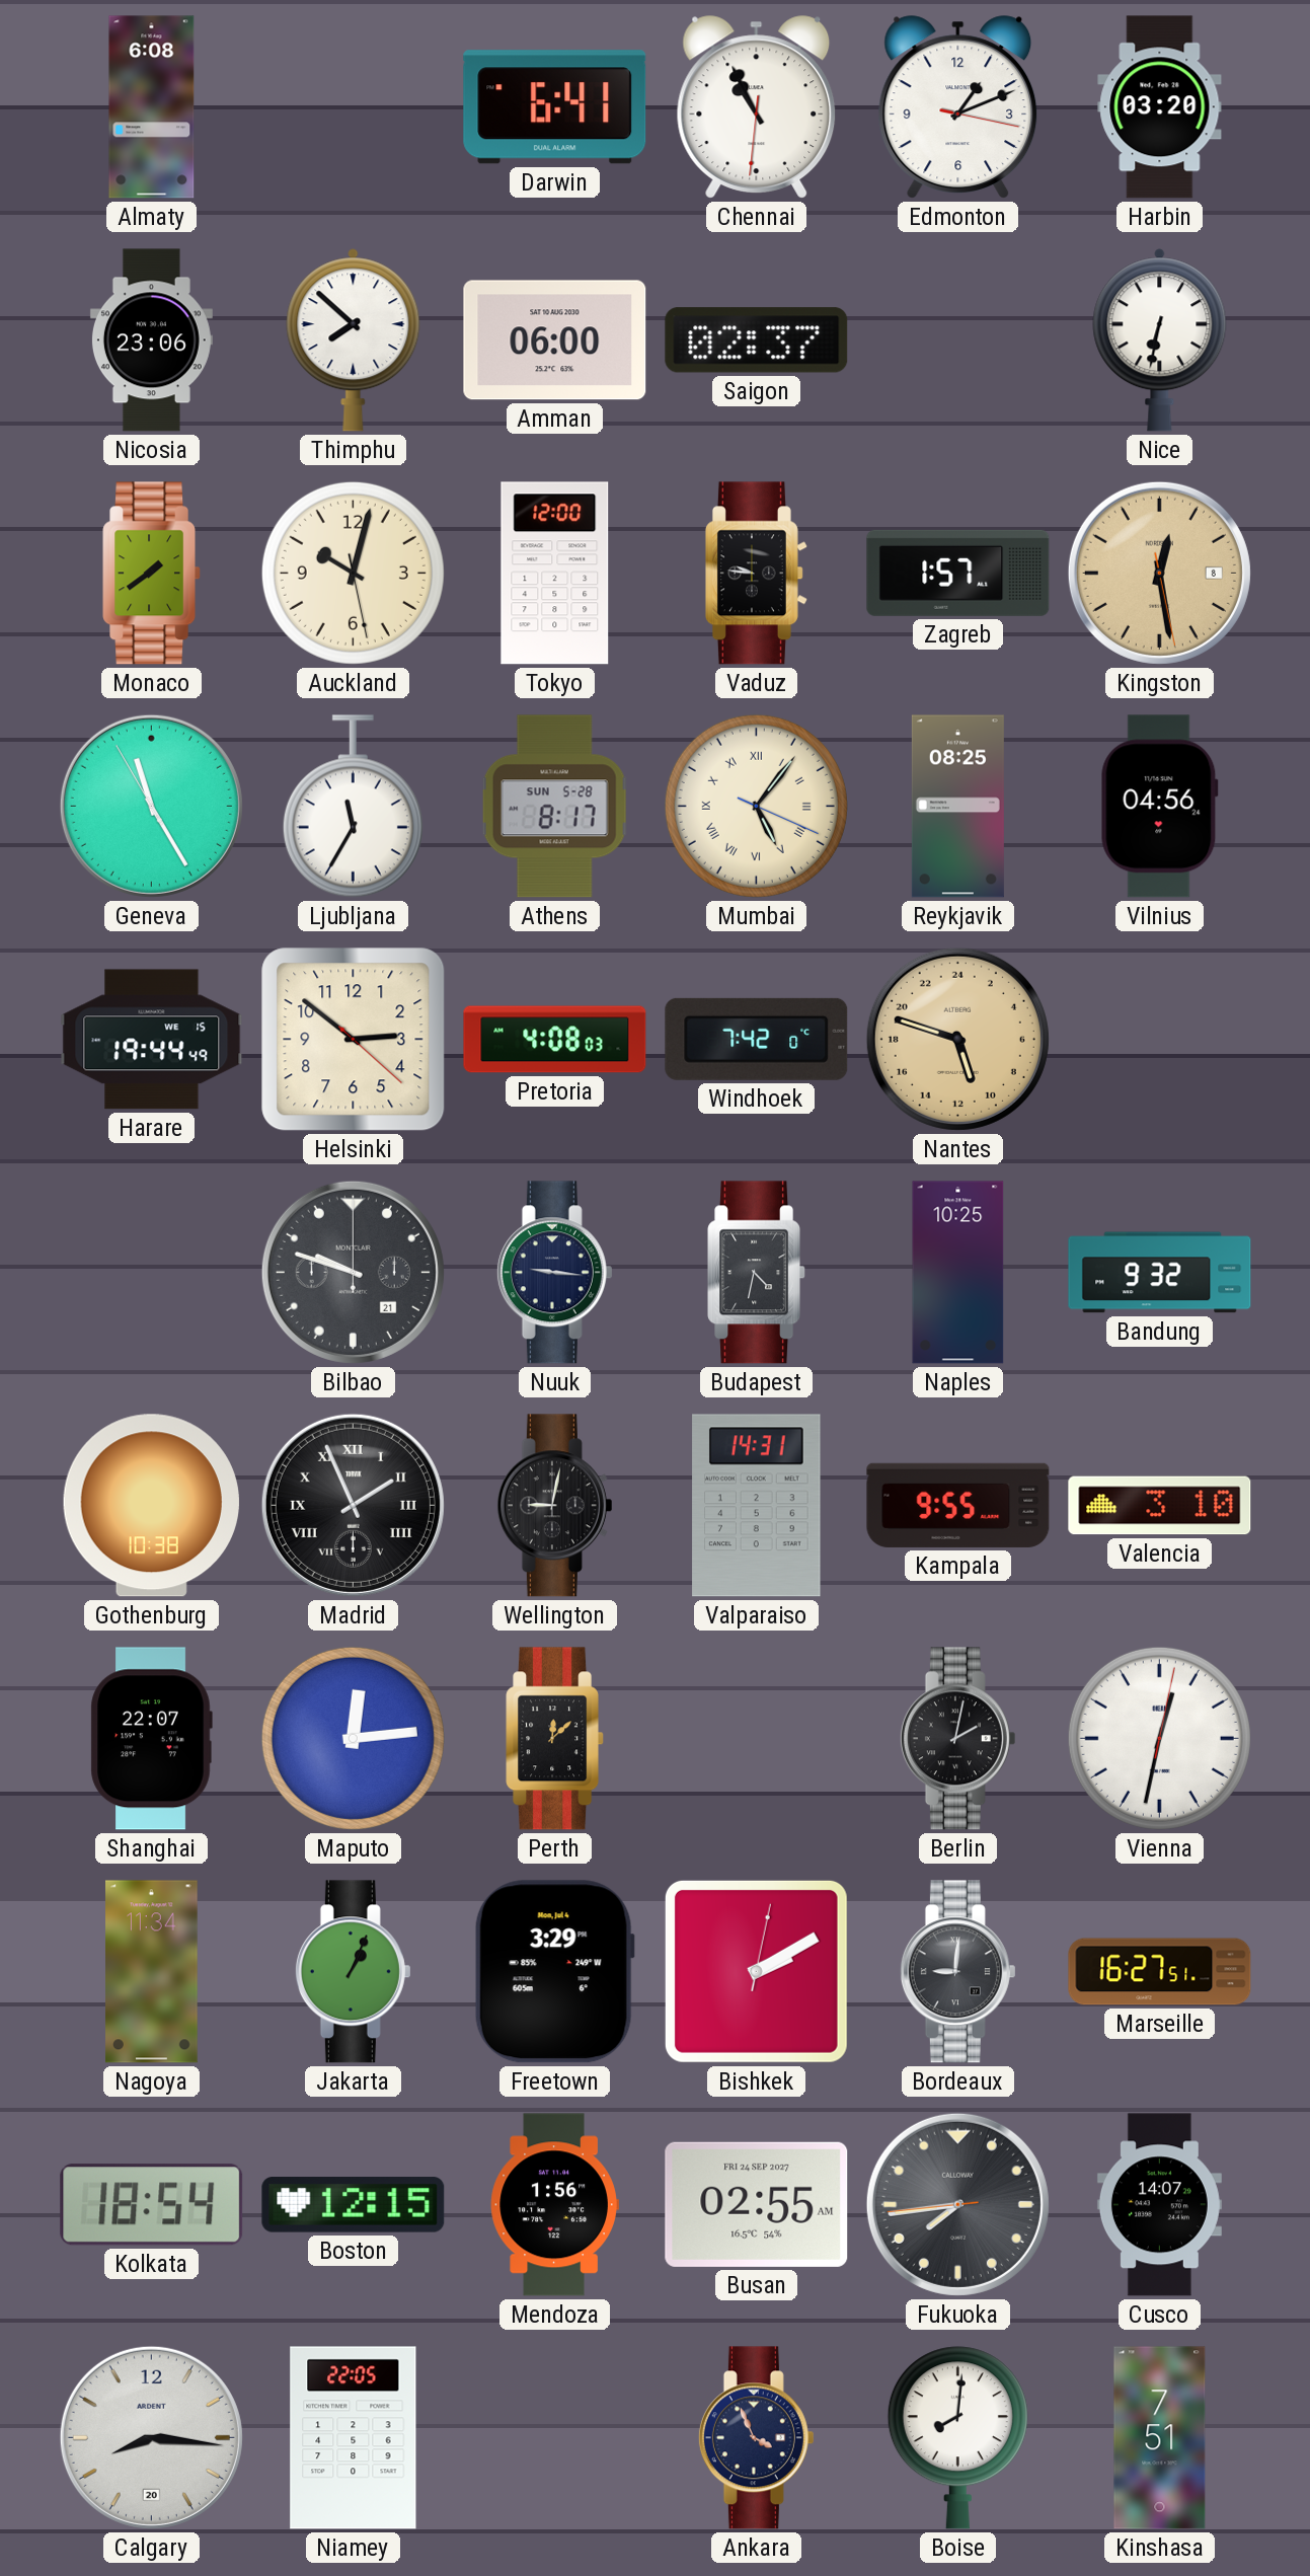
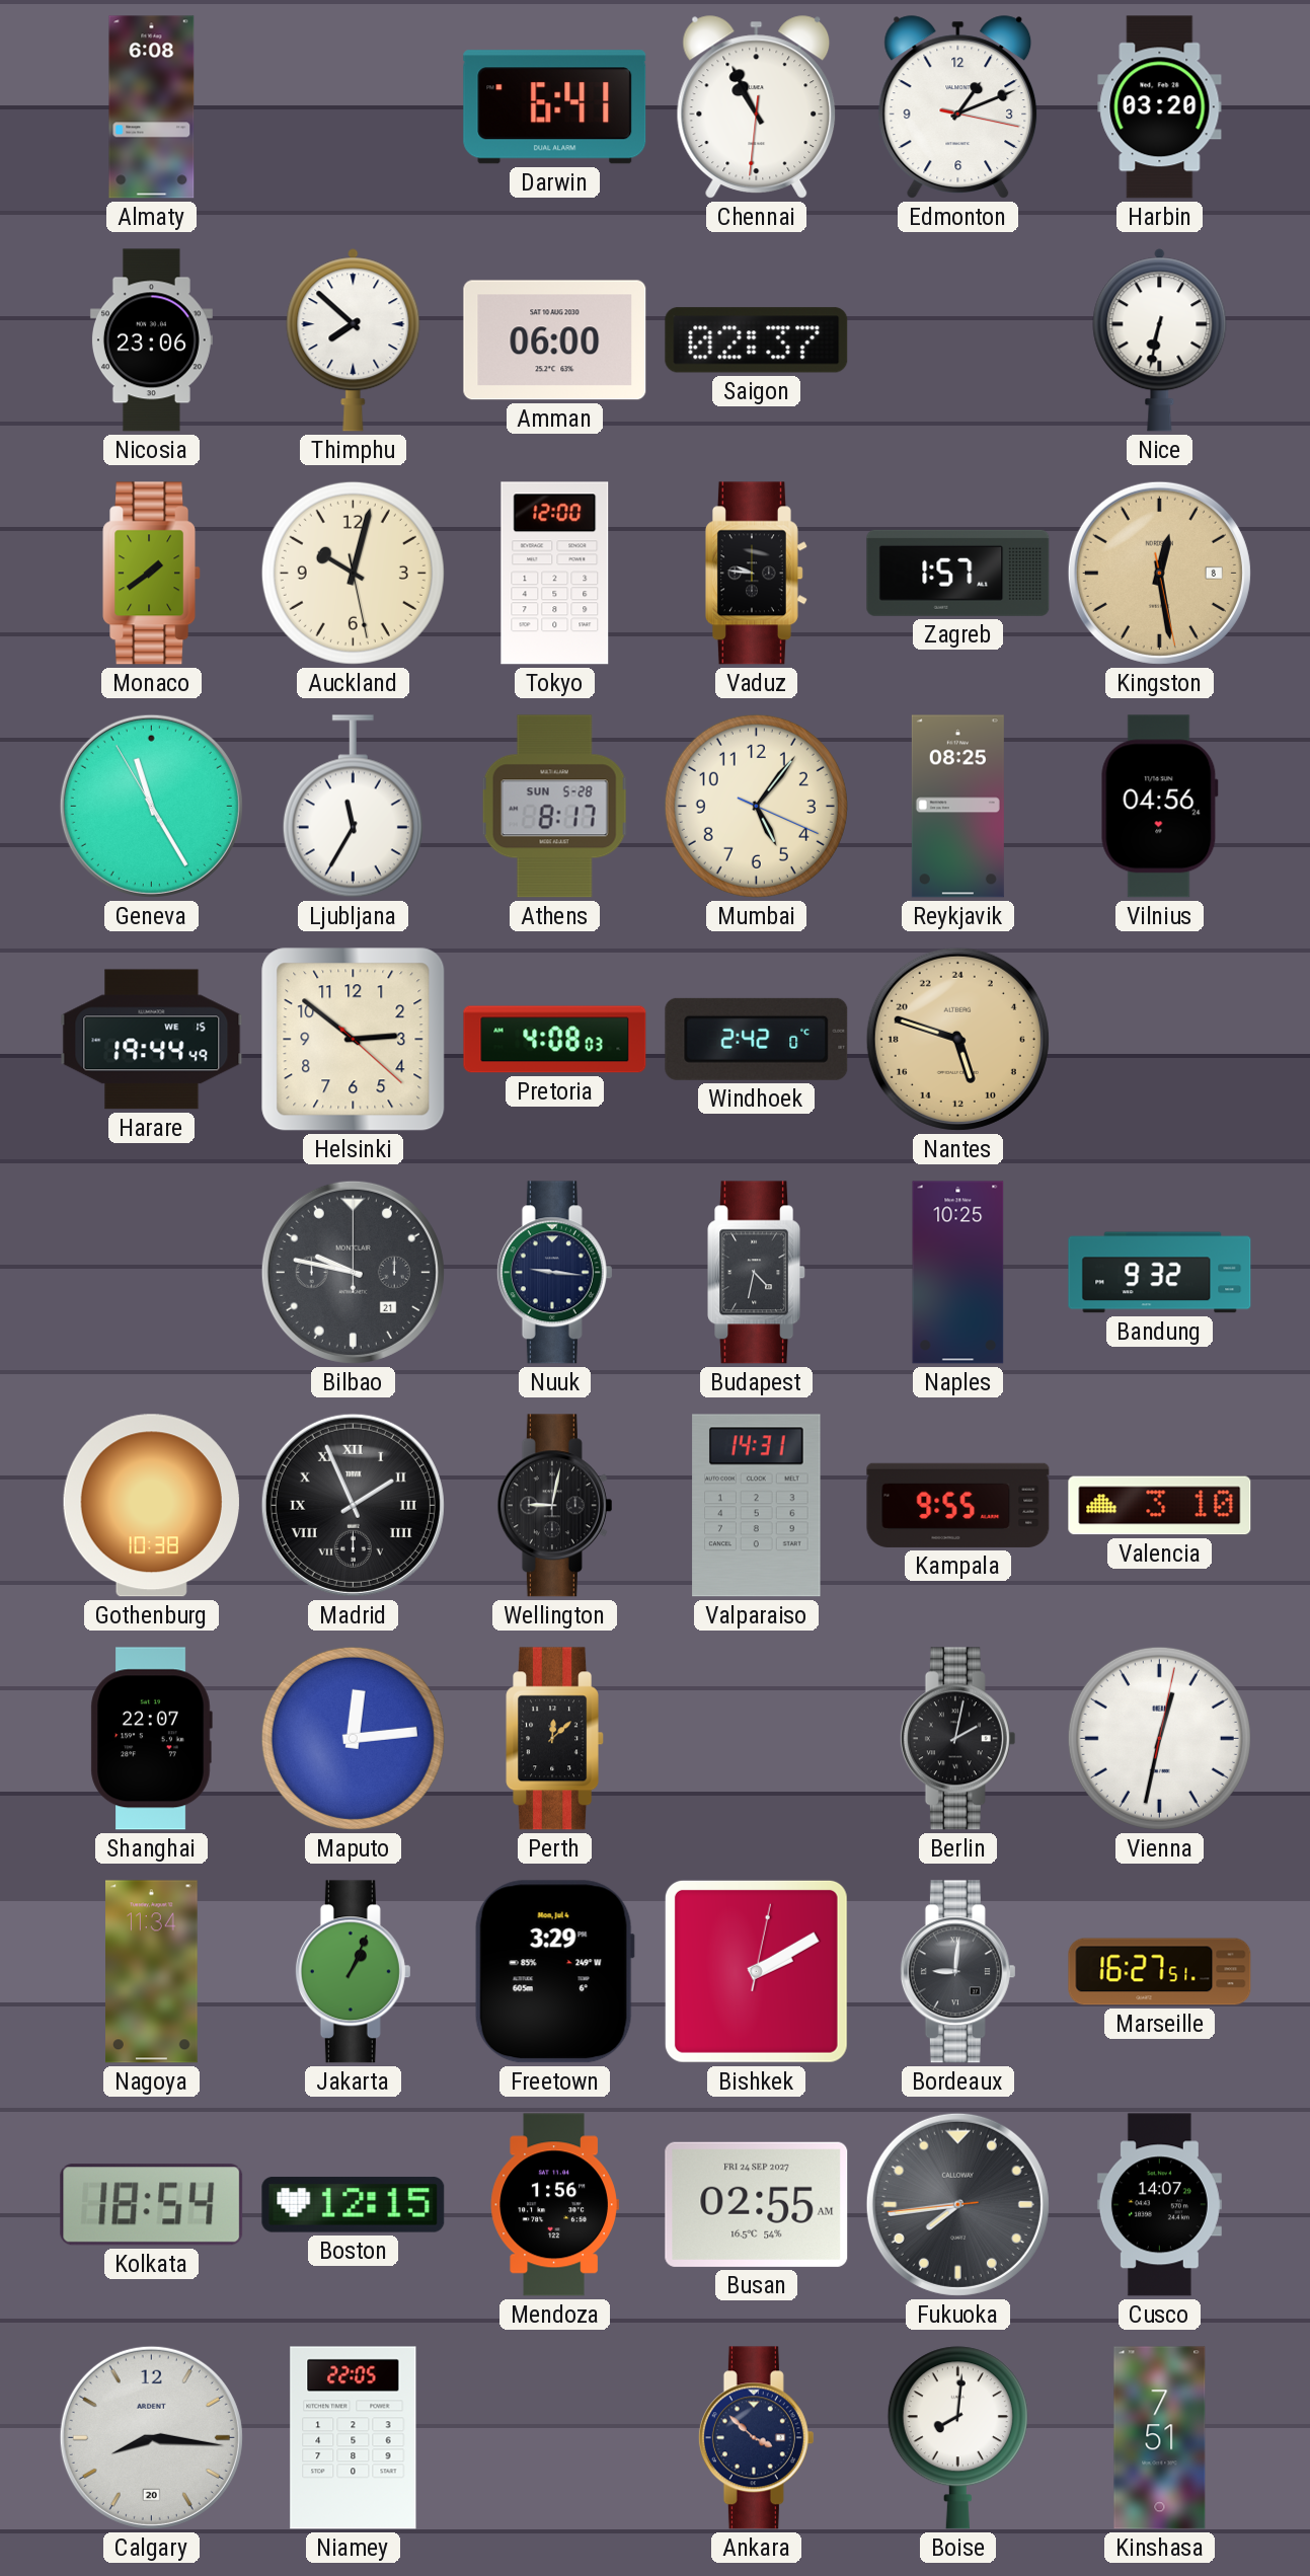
Mumbai numerals: Roman -> Arabic (756, 806)
Windhoek: 7:42 -> 2:42 (757, 1039)
Bilbao: 9:48 -> 9:47 (353, 1272)
Ankara: 3:56 -> 3:52 (756, 2438)
